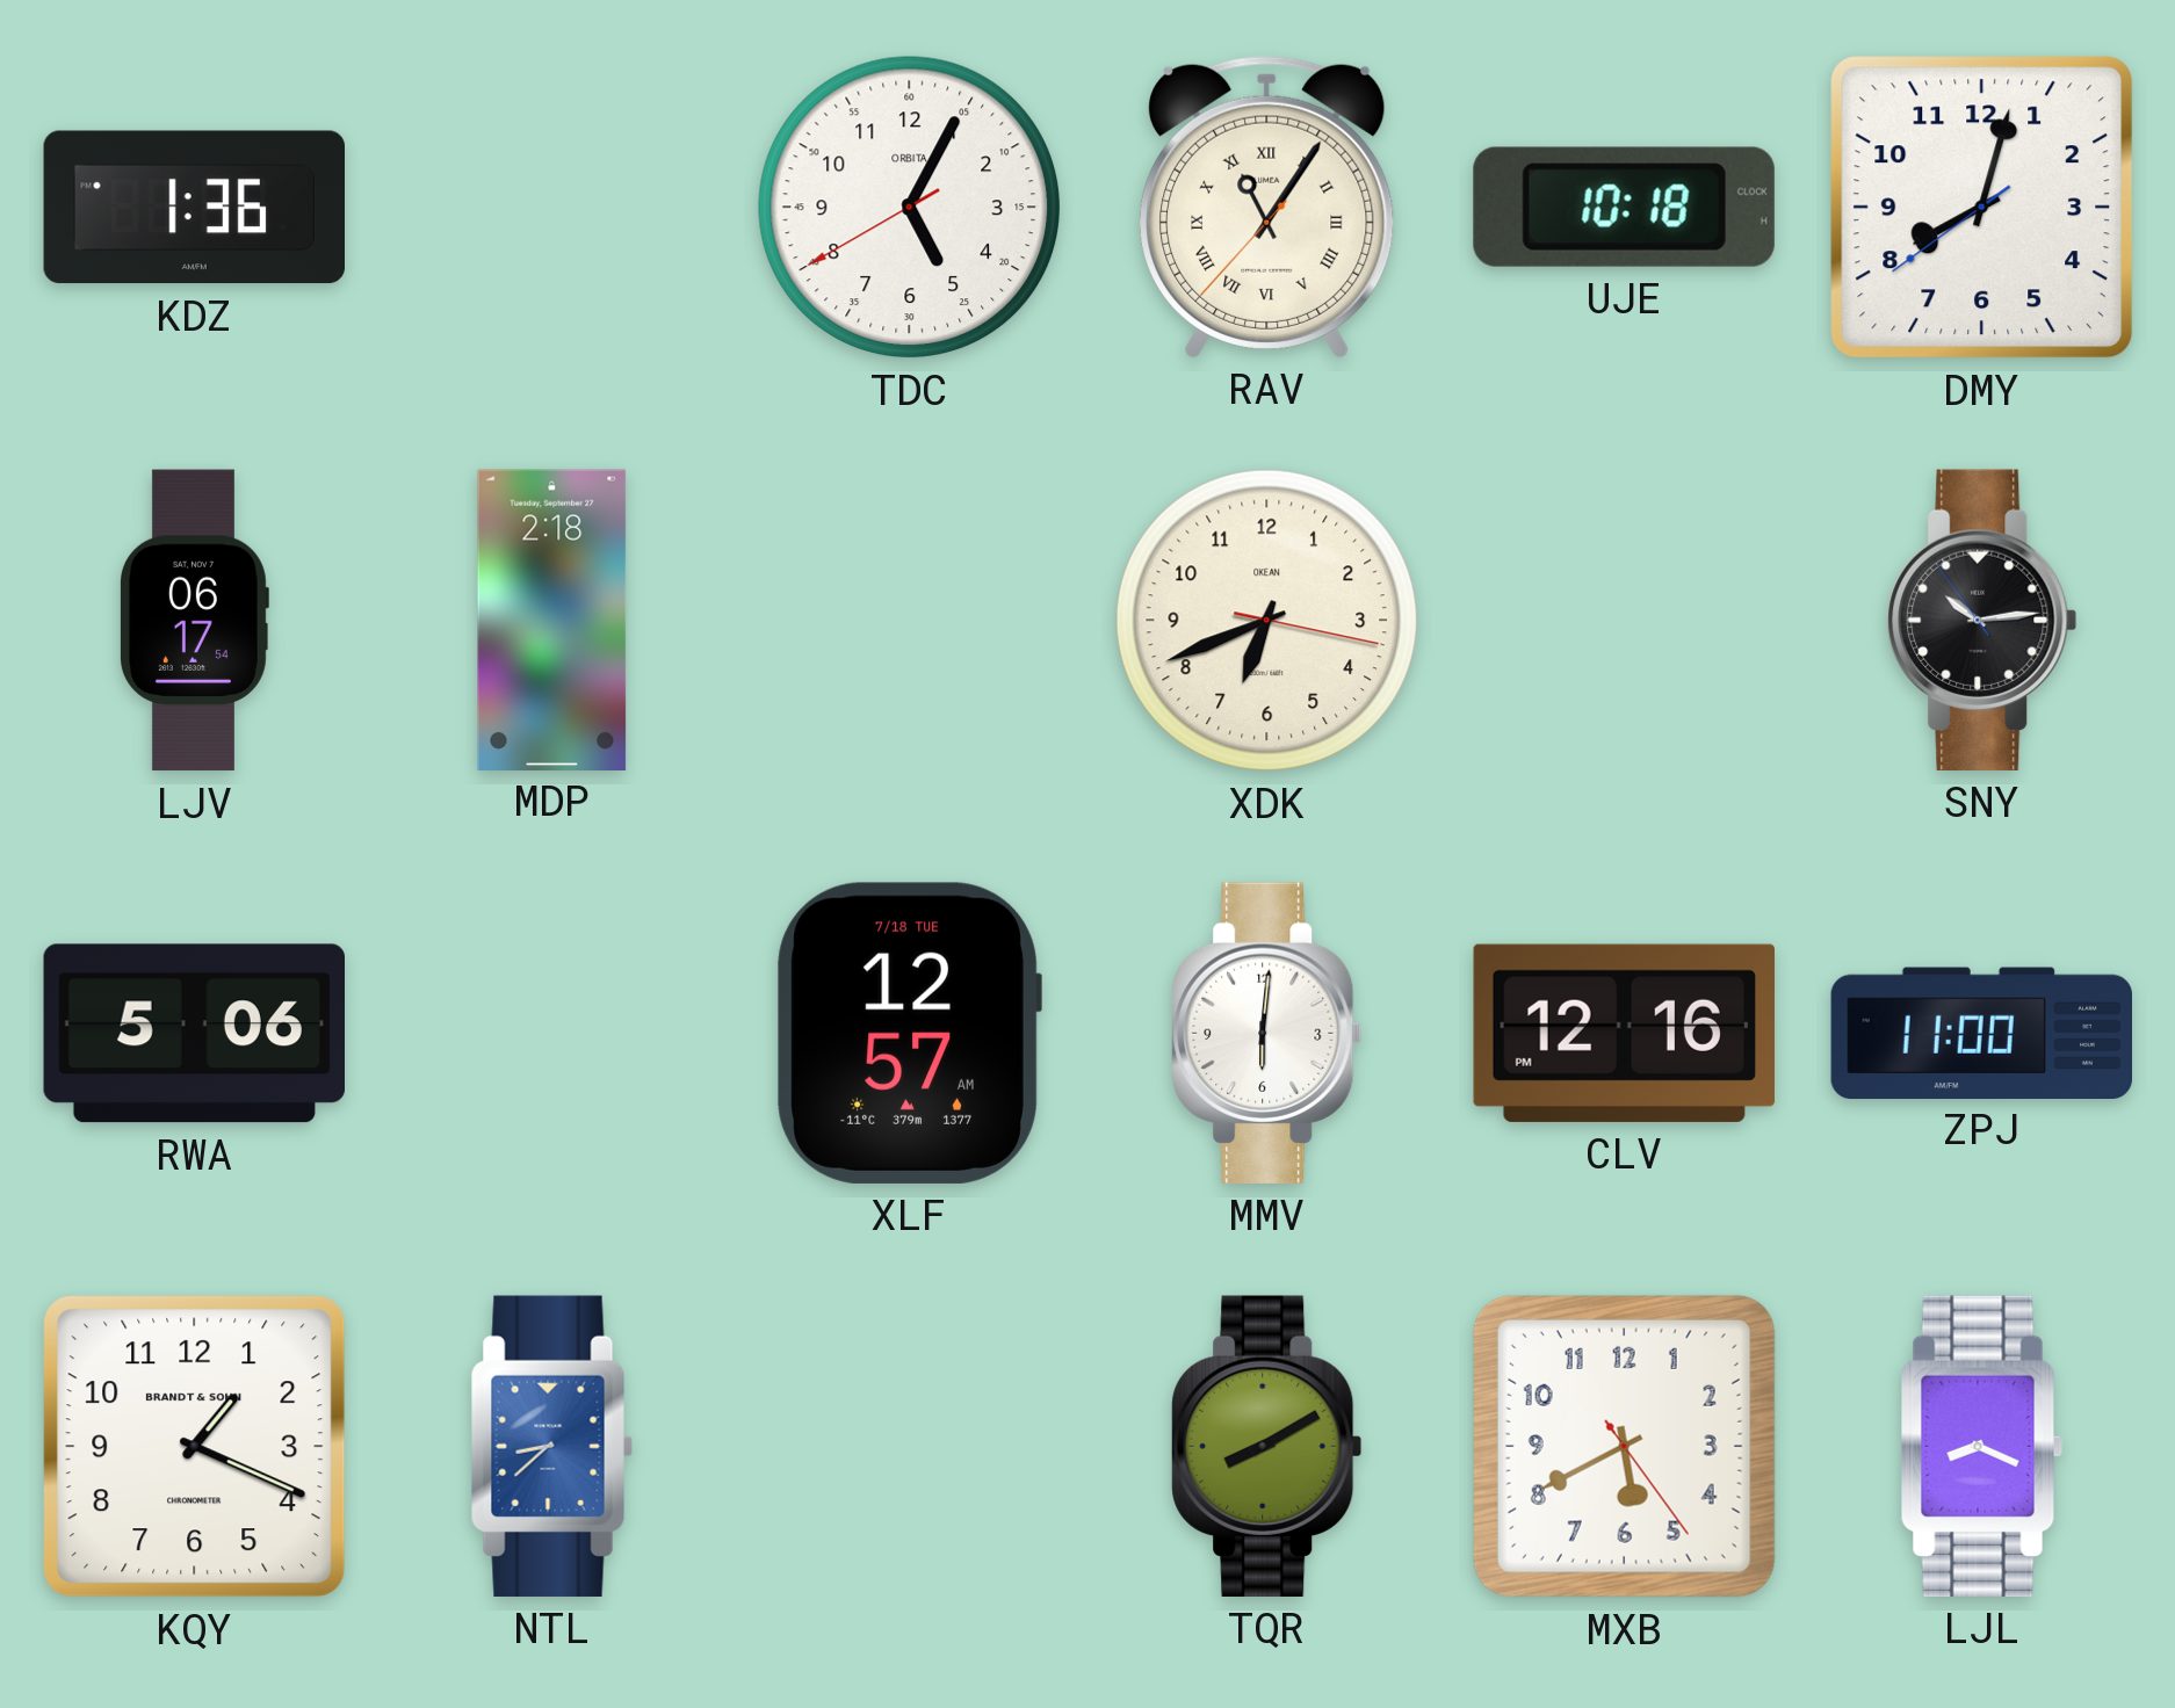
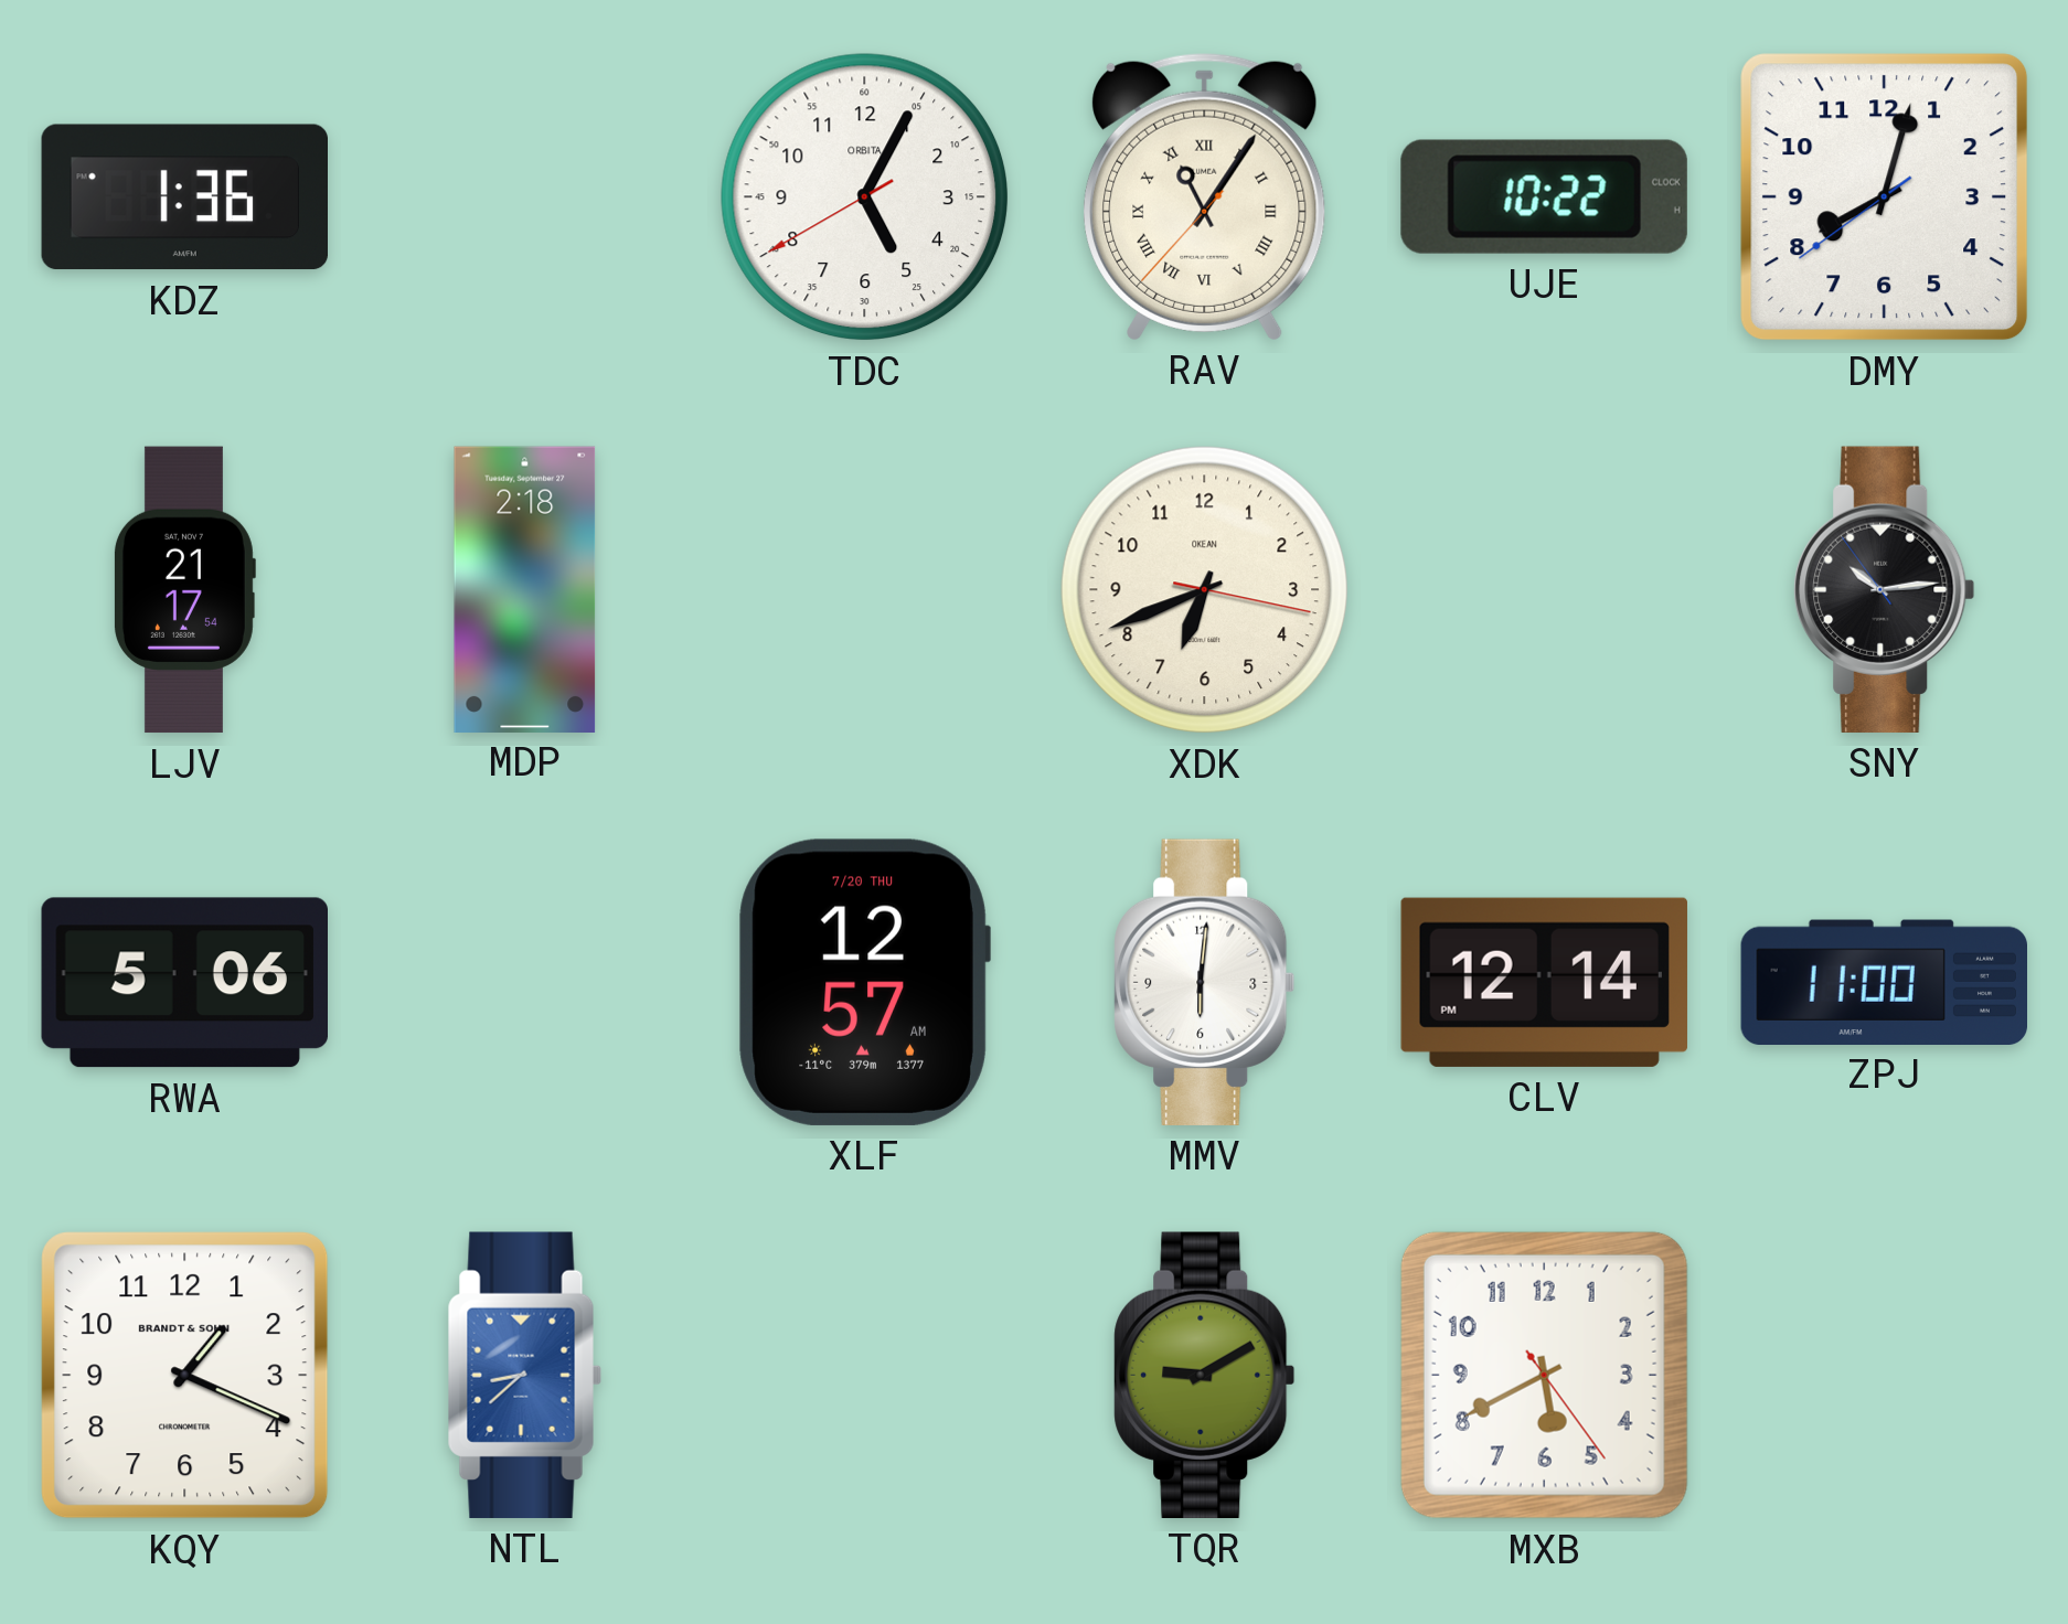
UJE: 10:18 -> 10:22 (1544, 196)
LJV: 06:17 -> 21:17 (184, 590)
XLF date: 7/18 TUE -> 7/20 THU (864, 982)
CLV: 12:16 -> 12:14 (1544, 982)
TQR: 8:10 -> 9:10 (1205, 1375)
LJL: 8:19 -> none (1981, 1446)
